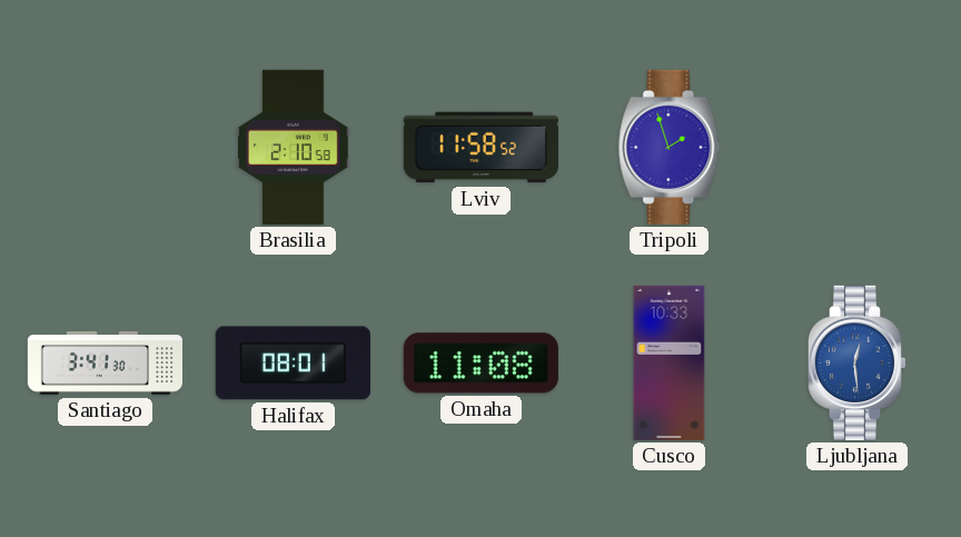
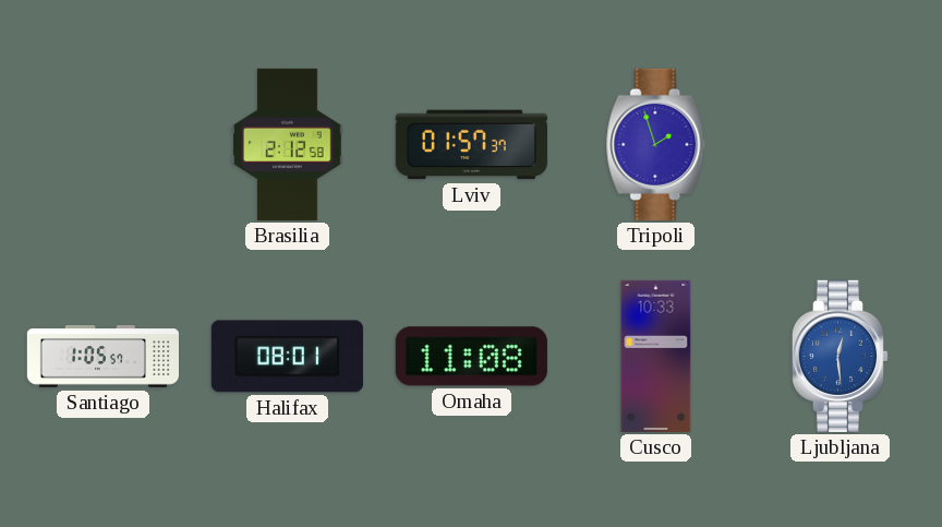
Brasilia: 2:10 -> 2:12 (288, 144)
Lviv: 11:58 -> 01:57 (471, 145)
Santiago: 3:41 -> 1:05 (102, 357)
